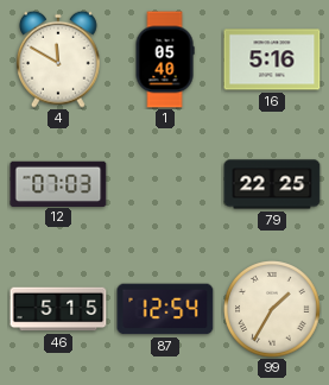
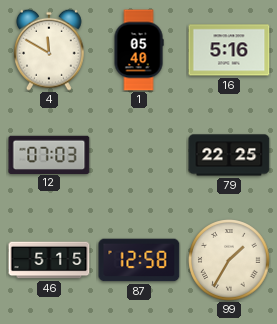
87: 12:54 -> 12:58 (139, 260)
